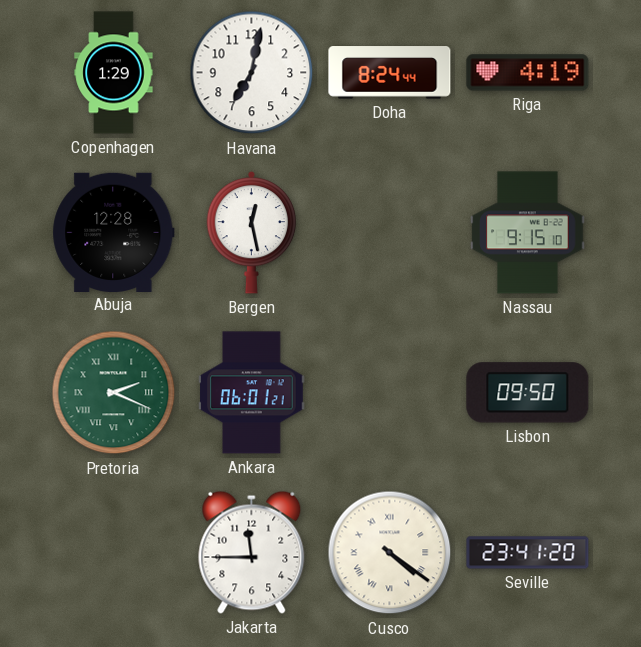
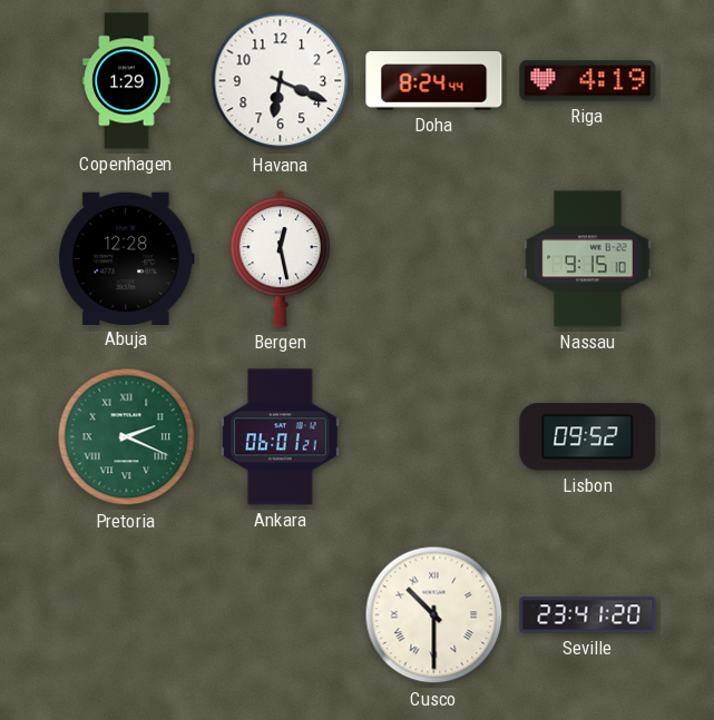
Havana: 7:02 -> 6:19 (281, 81)
Lisbon: 09:50 -> 09:52 (588, 437)
Jakarta: 11:45 -> none (252, 552)
Cusco: 4:21 -> 10:30 (434, 615)
